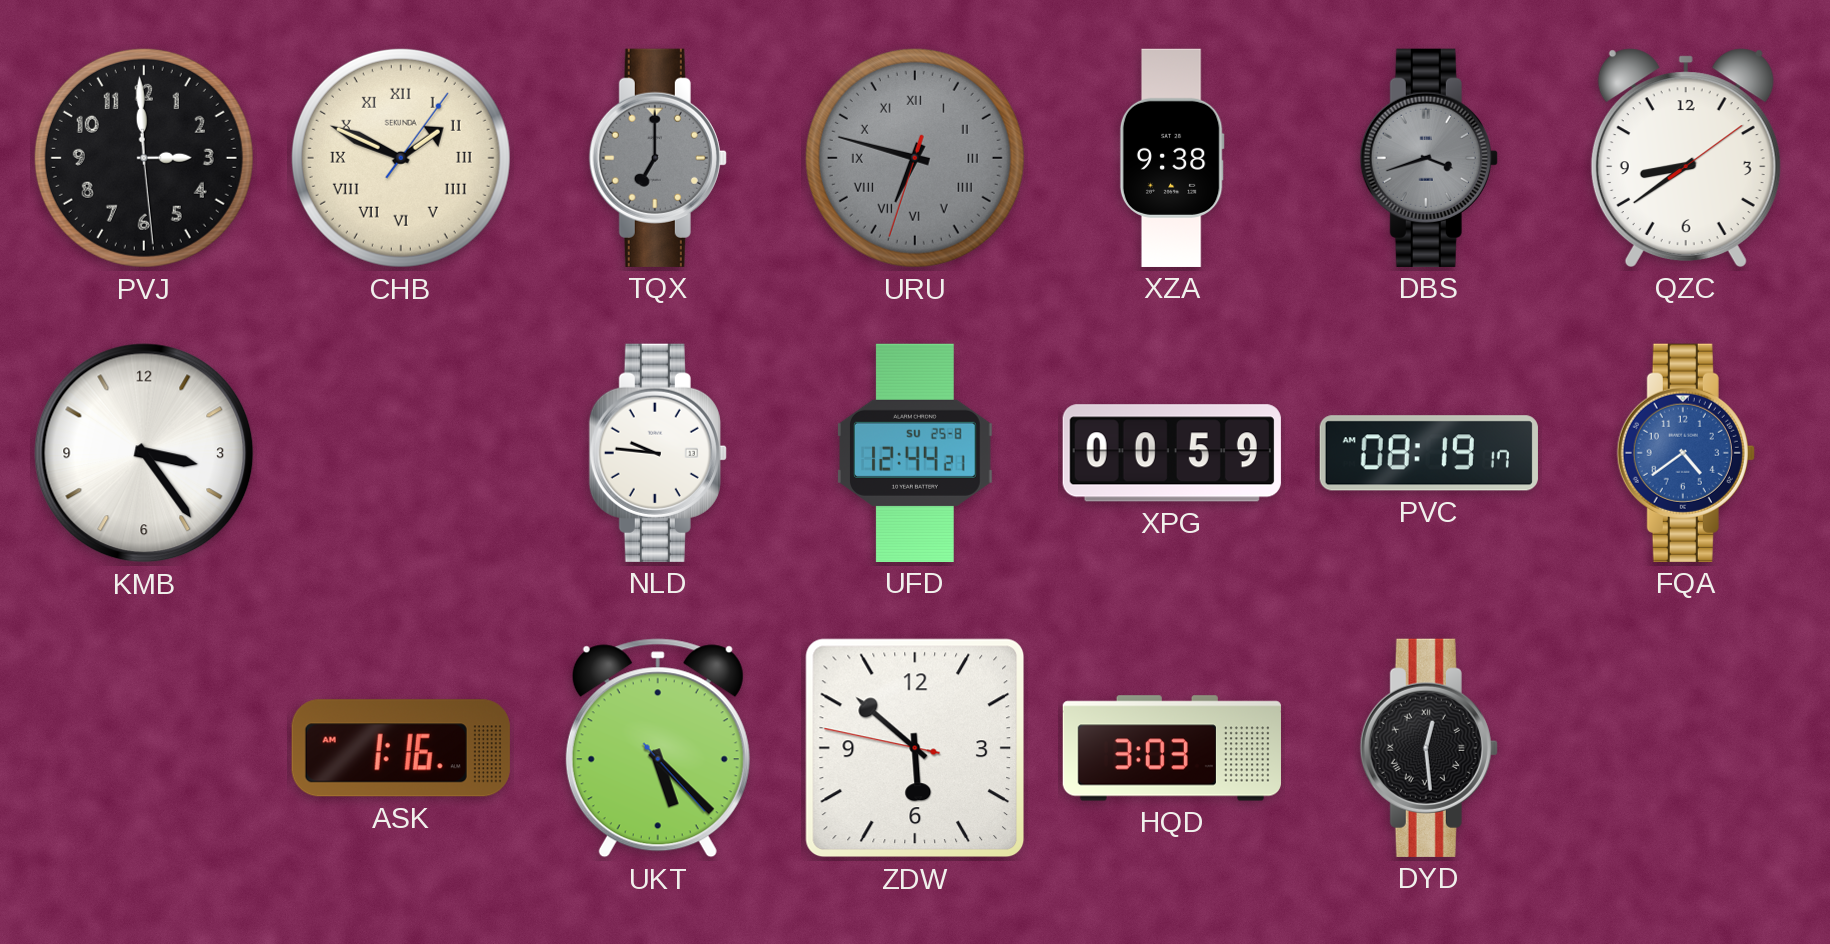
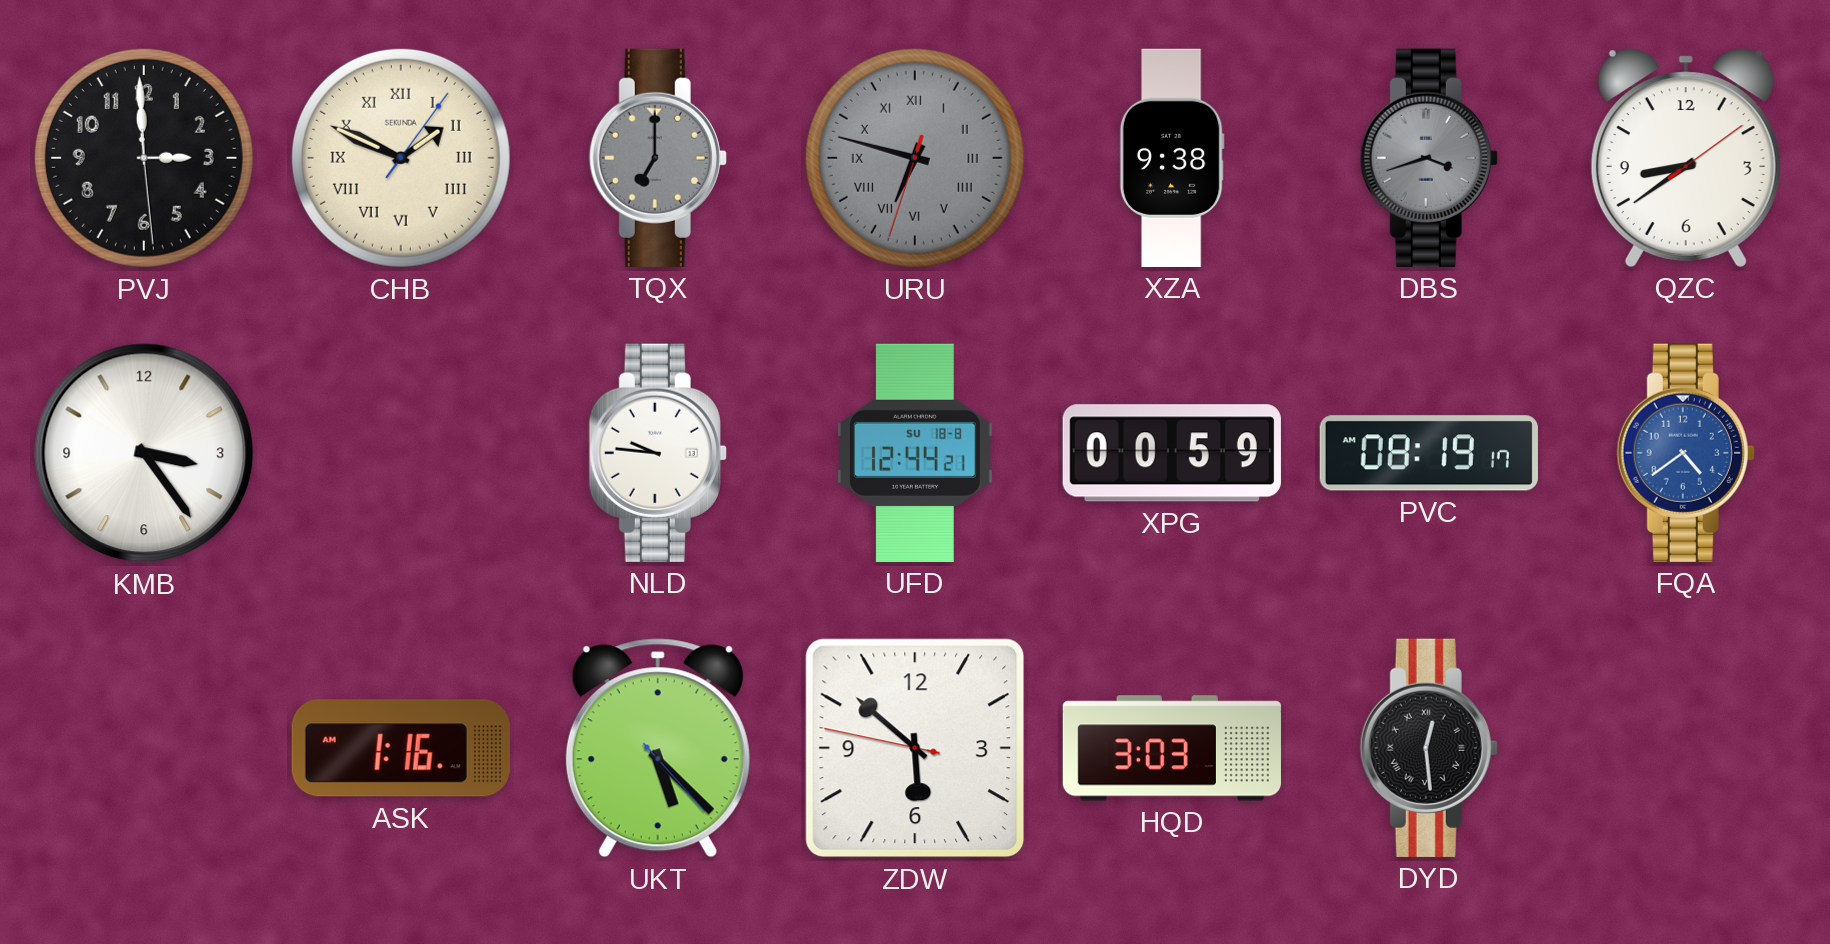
UFD date: SU 25-8 -> SU 18-8 (916, 453)
